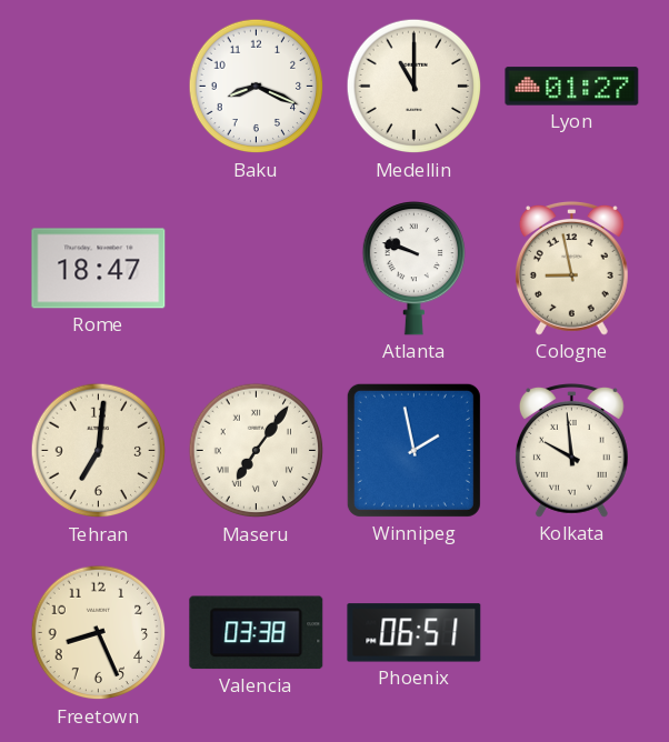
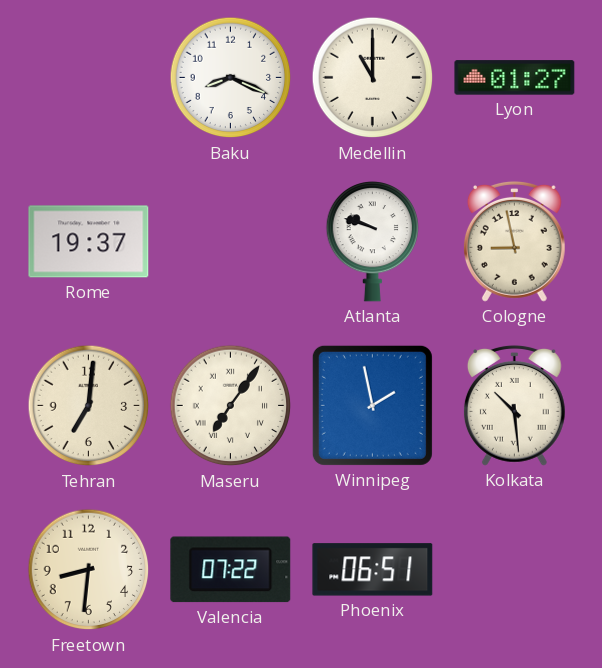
Rome: 18:47 -> 19:37 (89, 242)
Kolkata: 9:59 -> 10:29 (514, 405)
Freetown: 8:26 -> 8:31 (89, 570)
Valencia: 03:38 -> 07:22 (231, 570)
